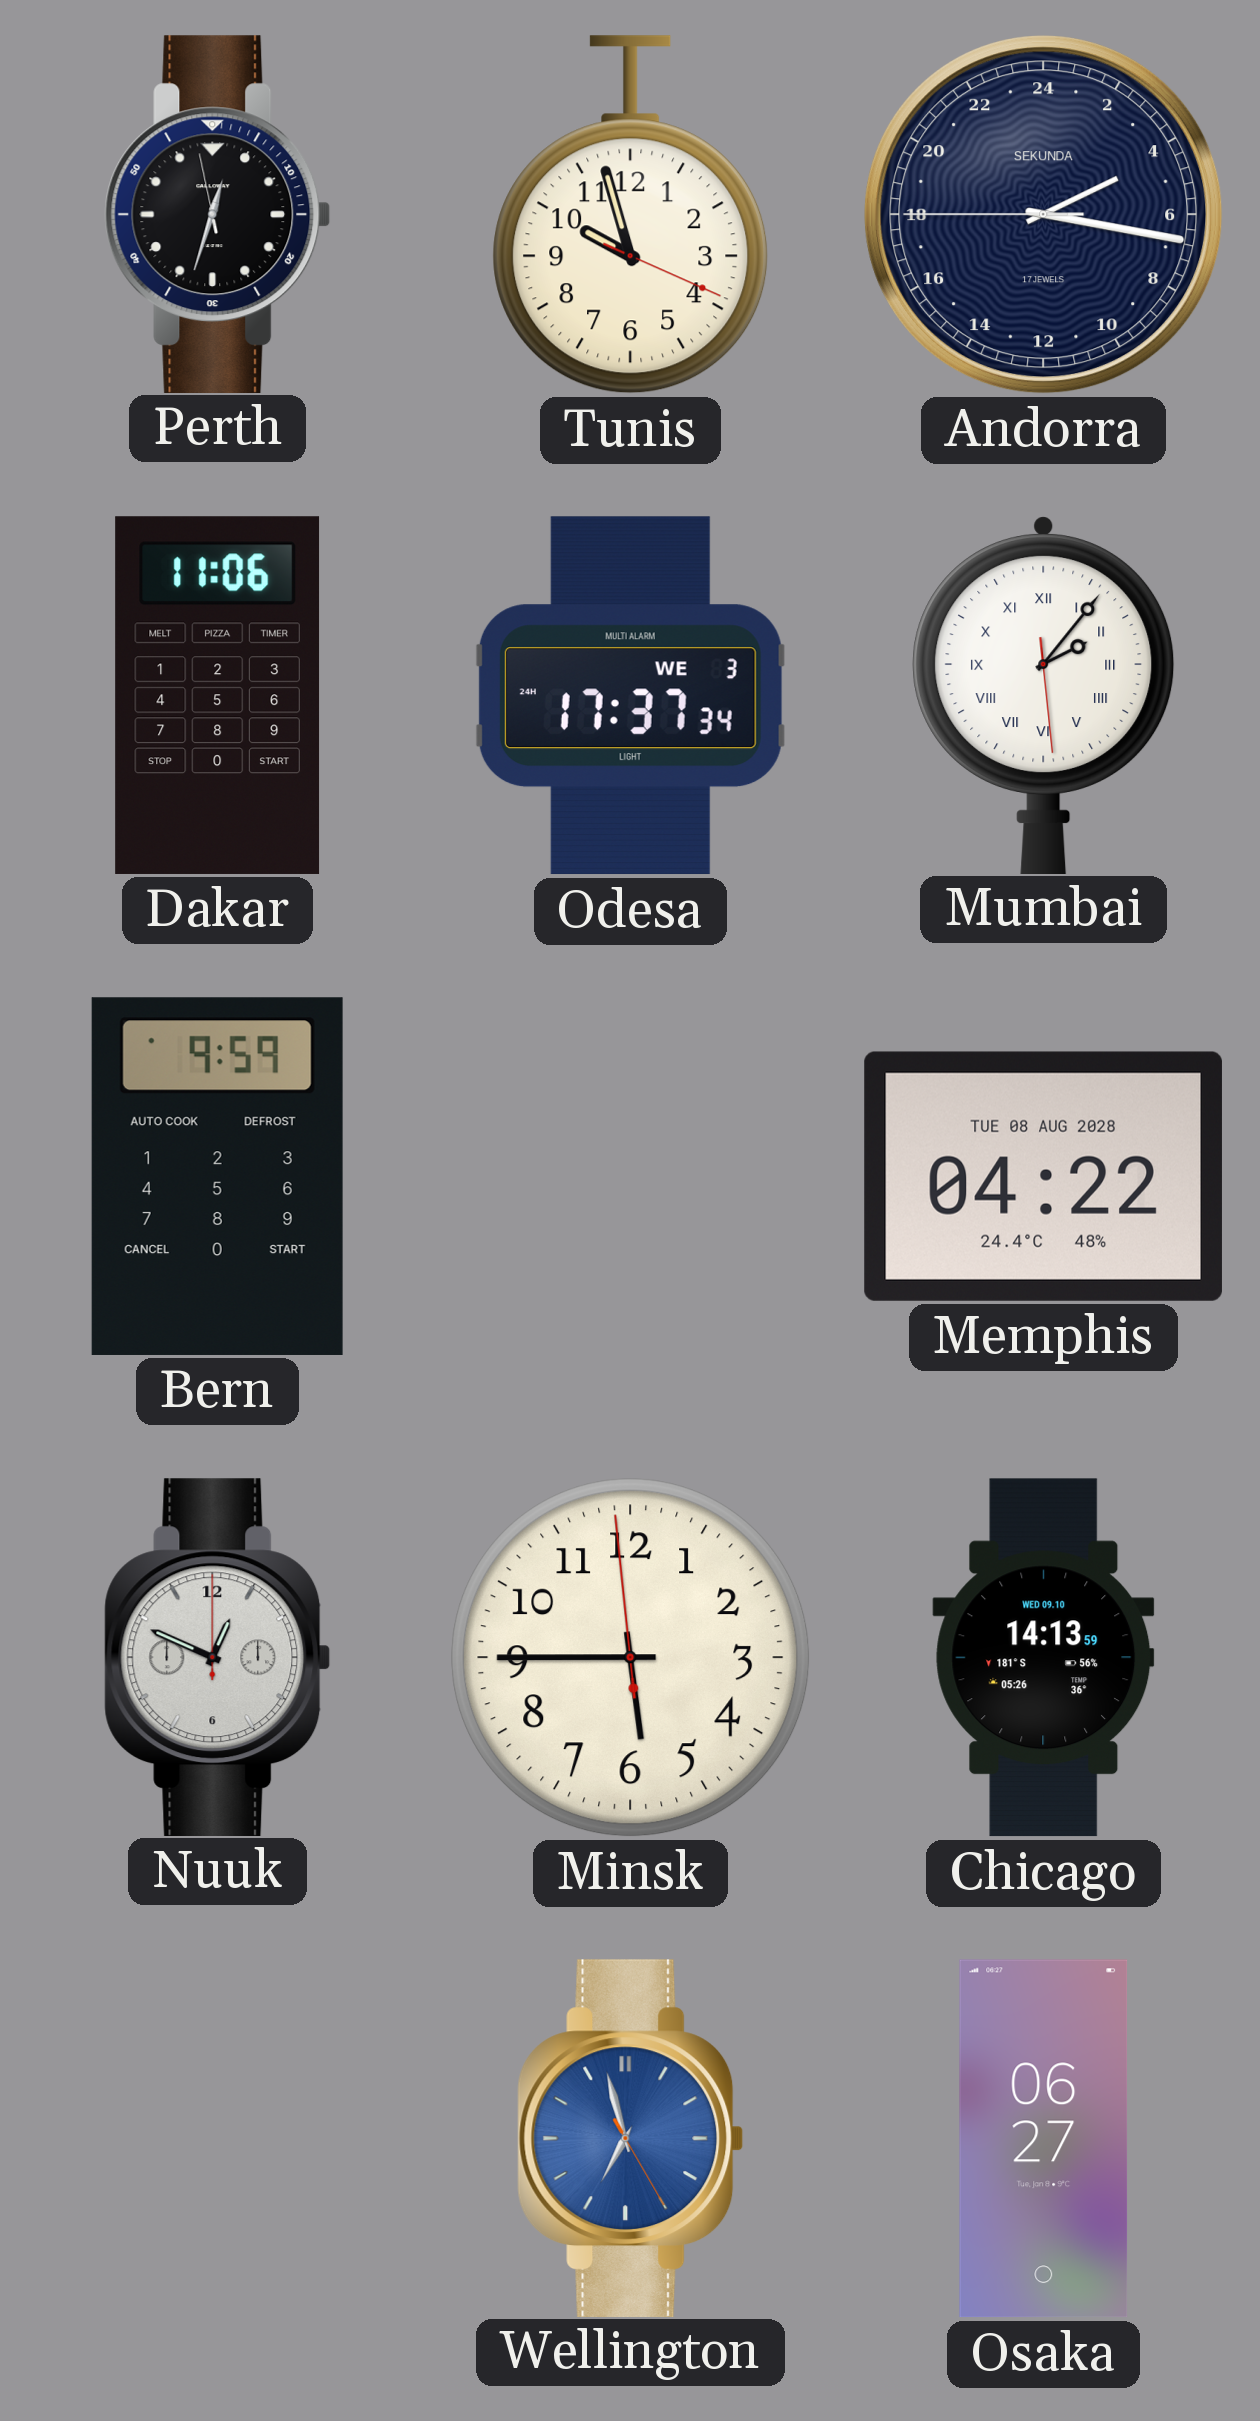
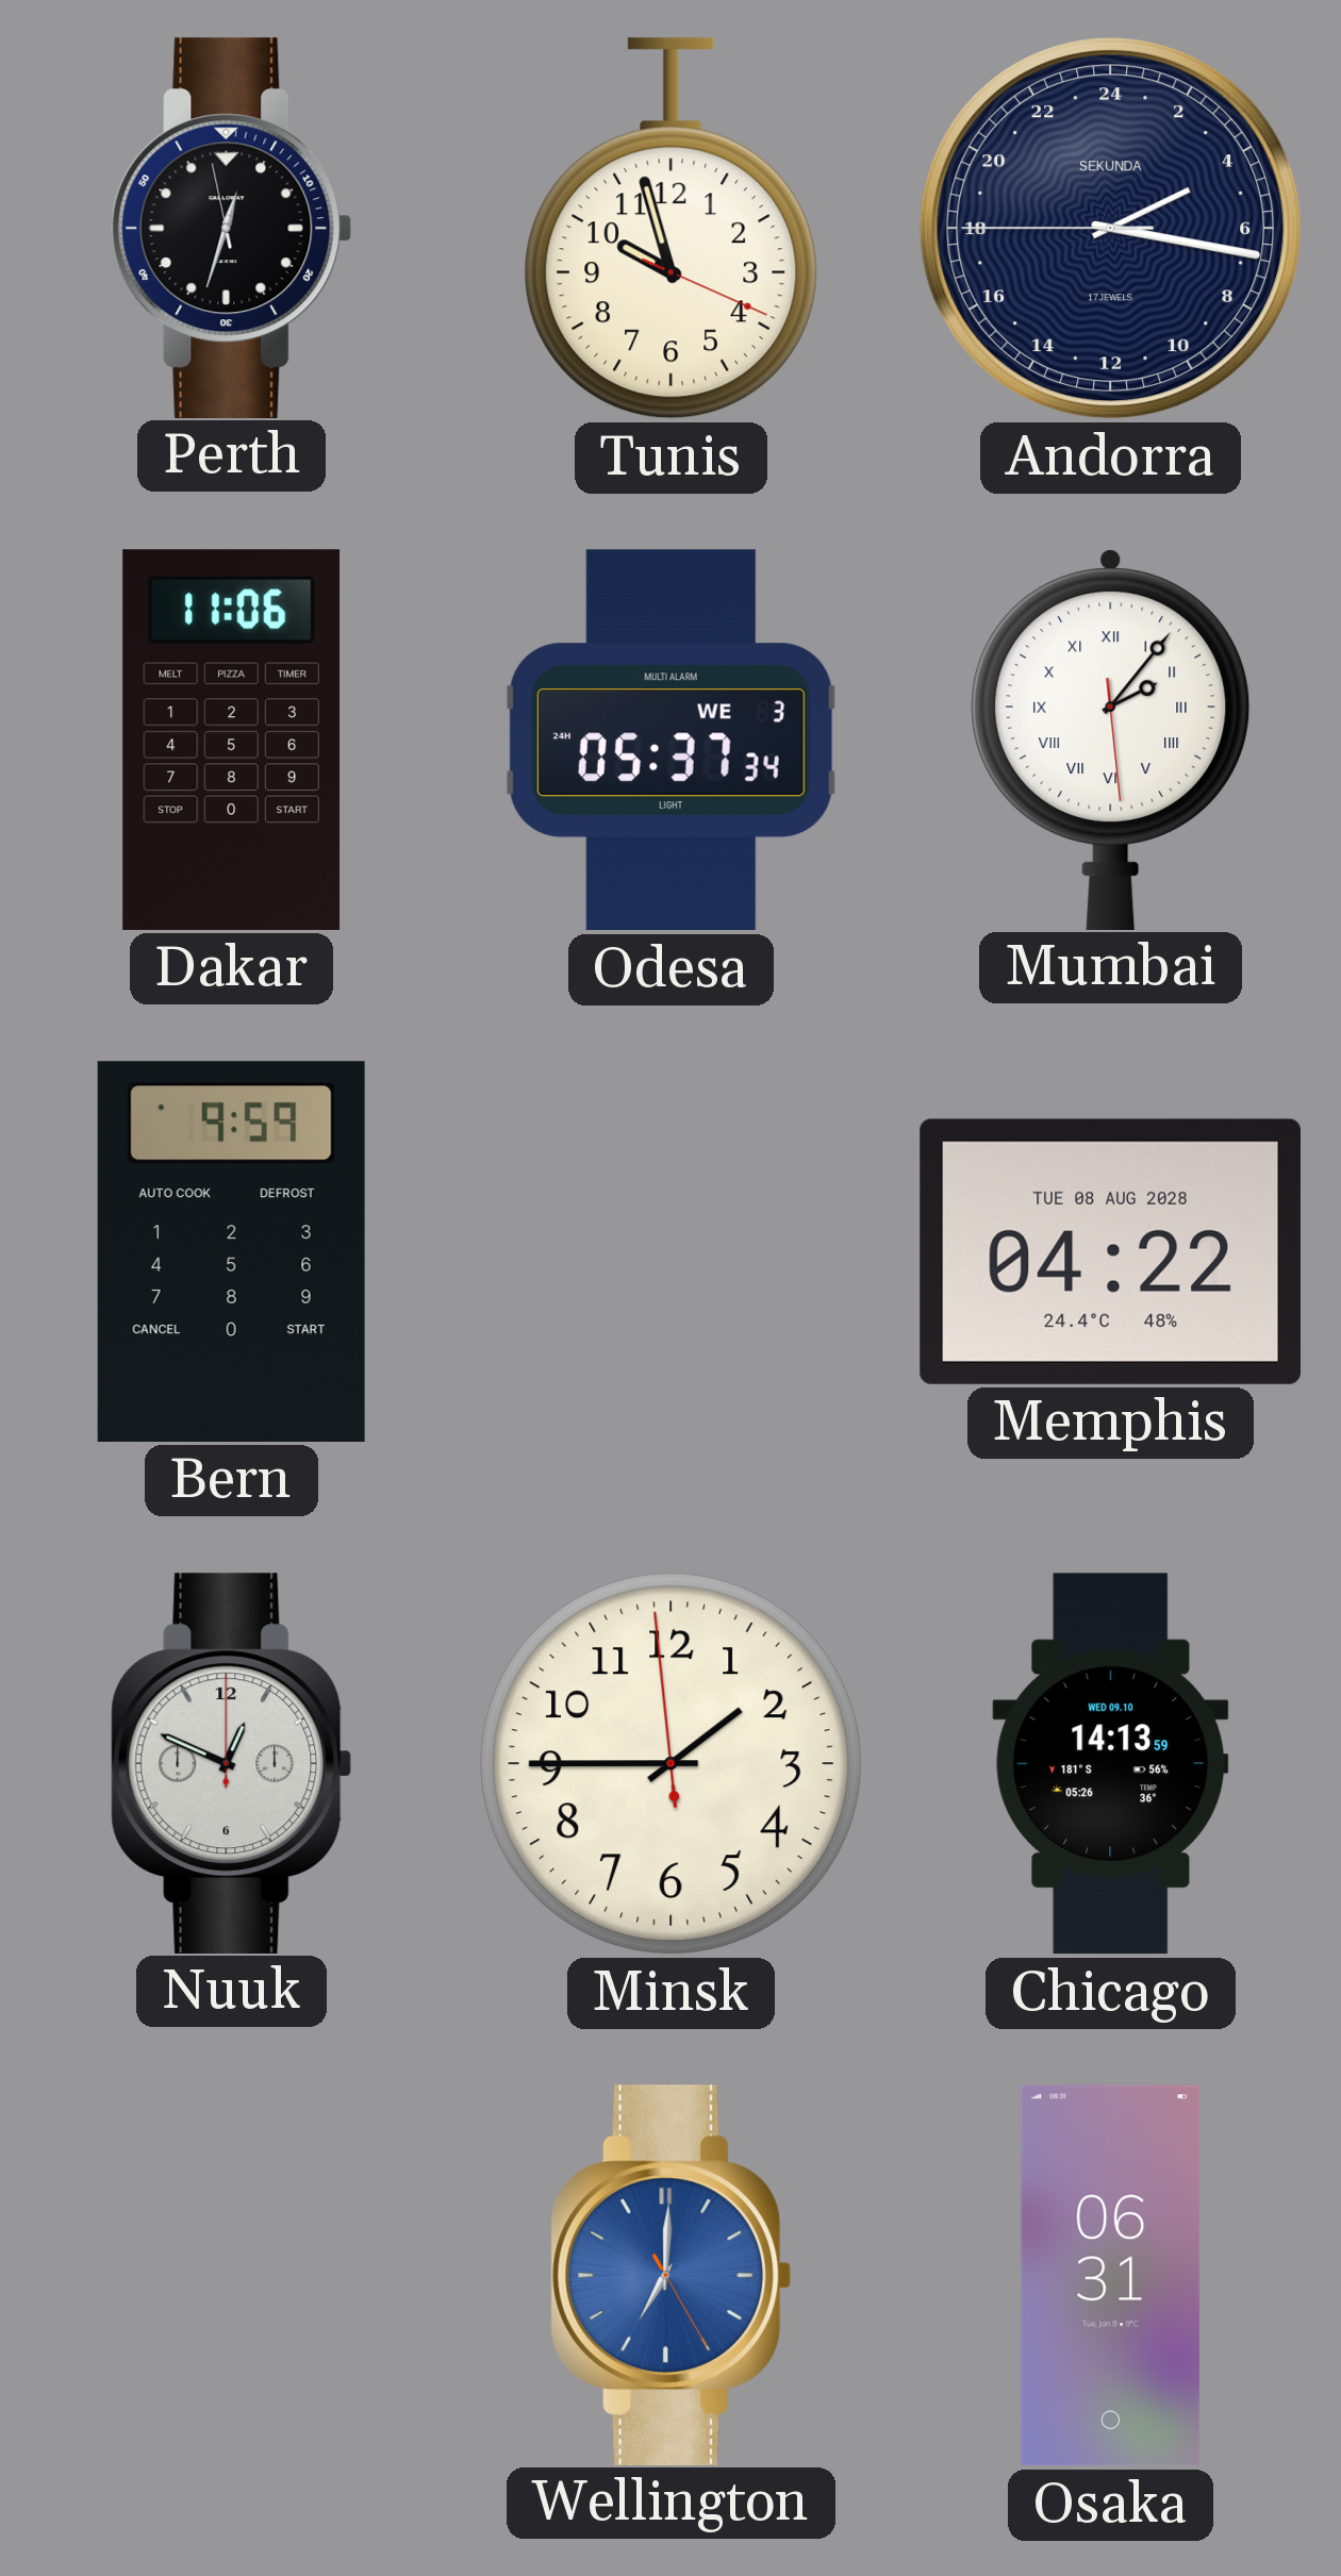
Odesa: 17:37 -> 05:37 (670, 741)
Minsk: 5:44 -> 1:44 (672, 1764)
Wellington: 6:57 -> 7:00 (672, 2275)
Osaka: 06:27 -> 06:31 (1111, 2276)
